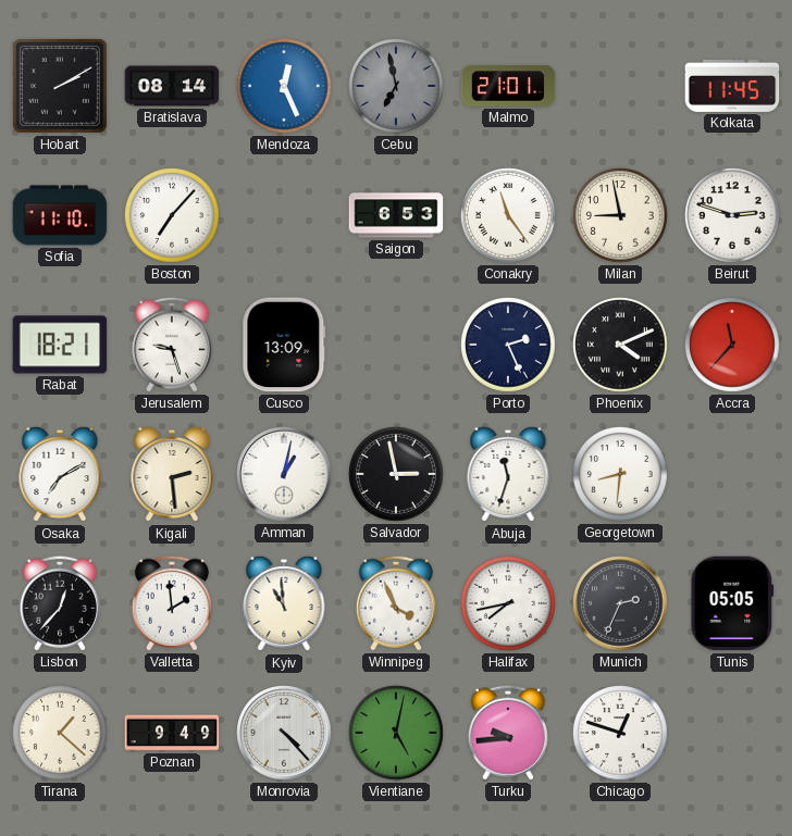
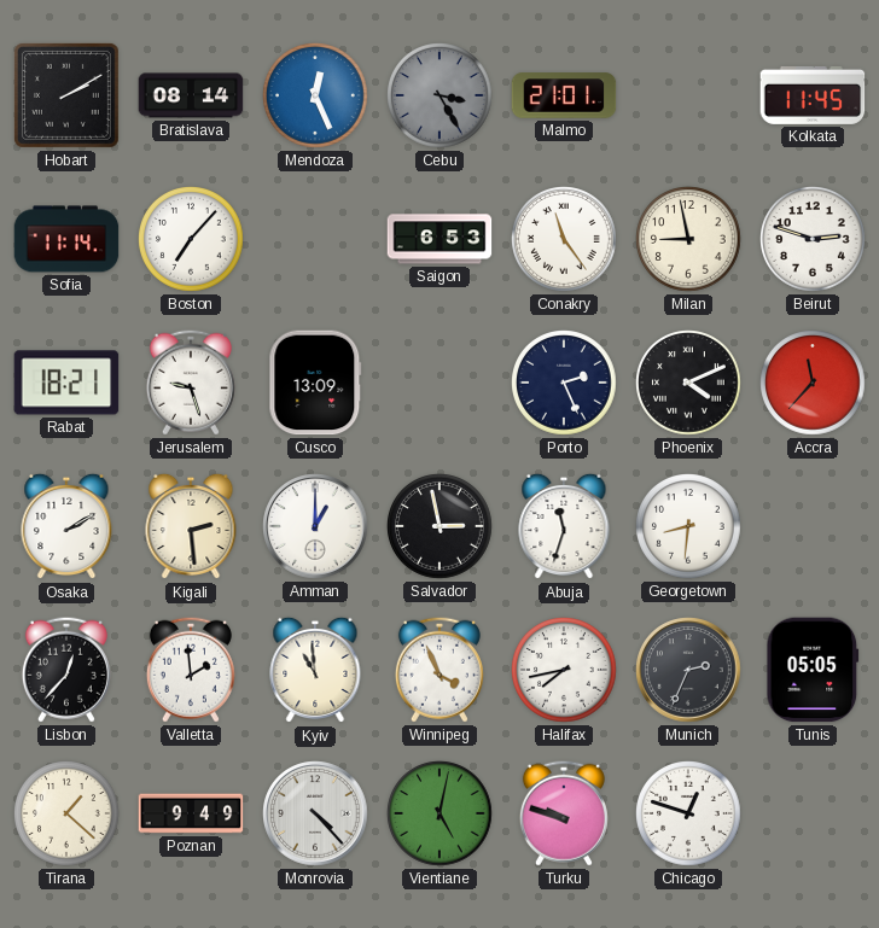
Cebu: 6:58 -> 3:25 (441, 97)
Sofia: 11:10 -> 11:14 (66, 239)
Osaka: 7:10 -> 2:10 (66, 526)
Amman: 1:02 -> 1:00 (315, 526)
Turku: 9:44 -> 9:48 (564, 813)
